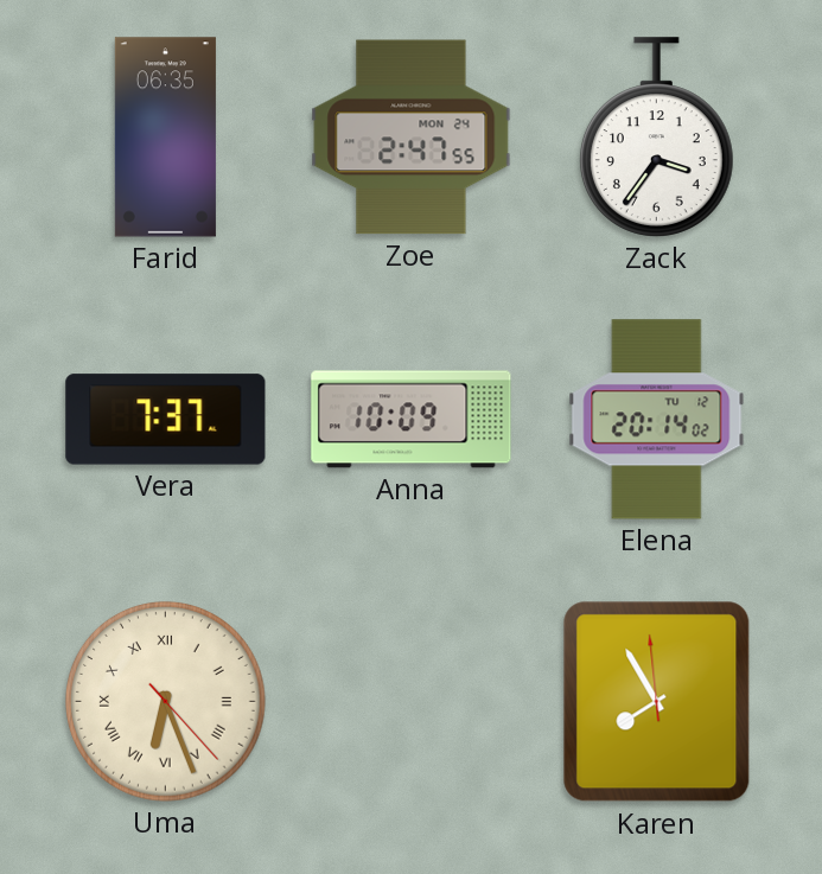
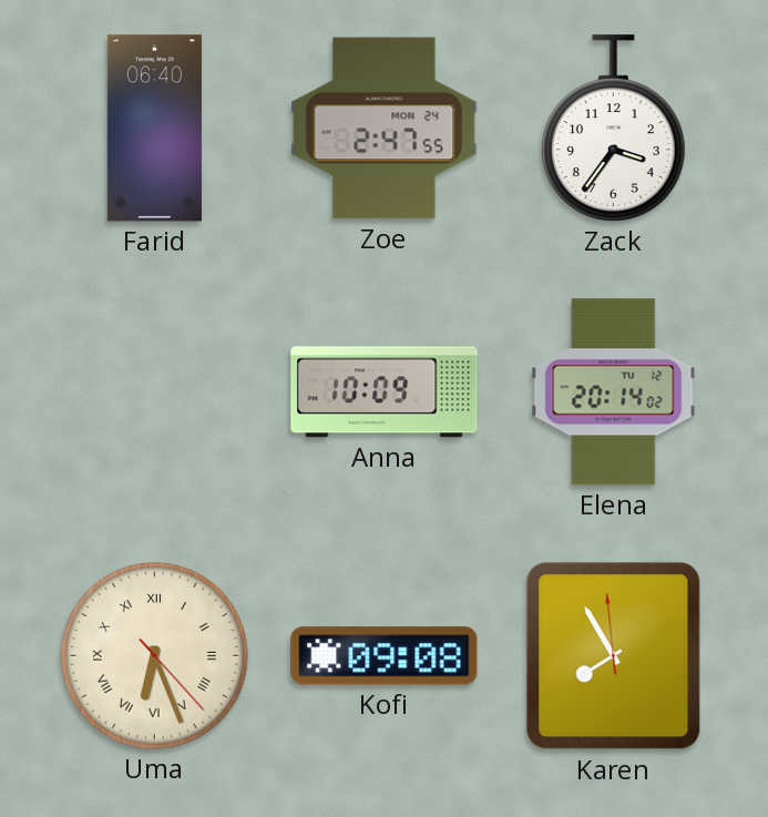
Farid: 06:35 -> 06:40 (154, 129)
Vera: 7:37 -> none (166, 420)
Kofi: none -> 09:08 (385, 656)
